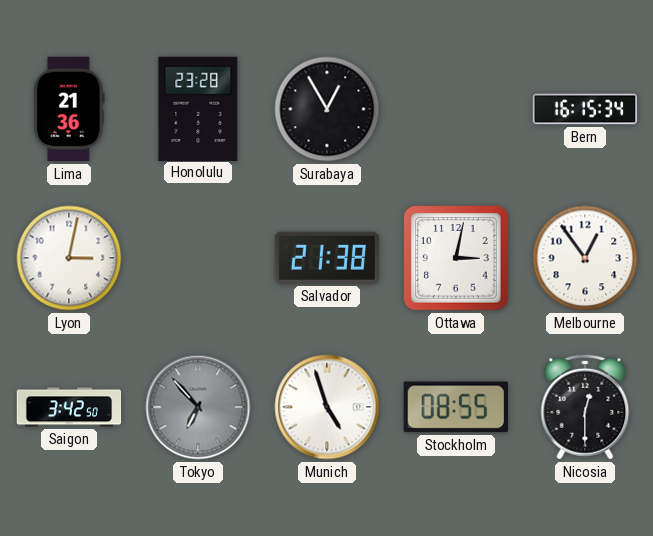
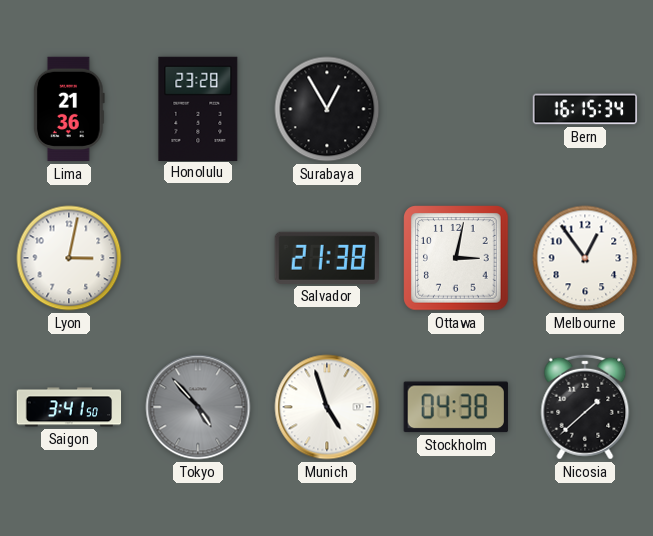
Saigon: 3:42 -> 3:41 (69, 407)
Tokyo: 6:53 -> 4:53 (198, 407)
Stockholm: 08:55 -> 04:38 (456, 407)
Nicosia: 12:30 -> 1:38 (585, 407)
